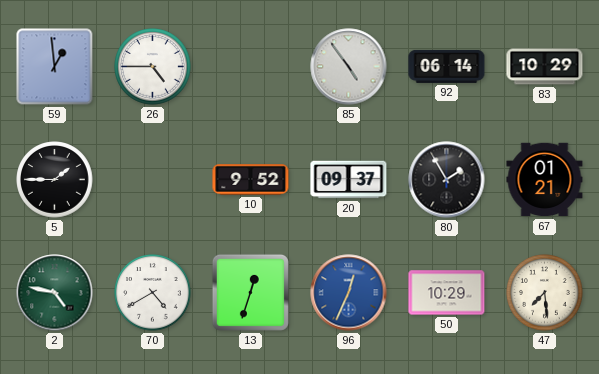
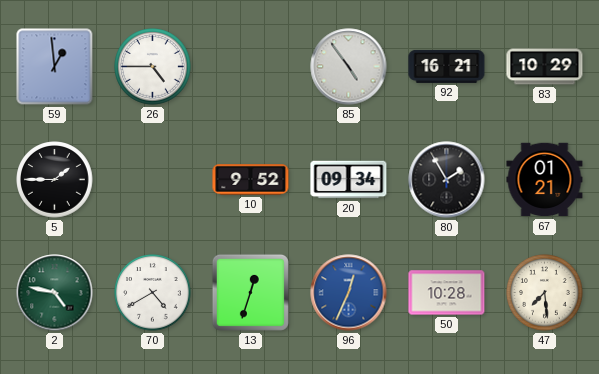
92: 06:14 -> 16:21 (447, 66)
20: 09:37 -> 09:34 (349, 180)
50: 10:29 -> 10:28 (447, 293)
